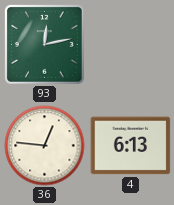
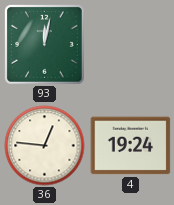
93: 12:13 -> 12:02 (45, 45)
4: 6:13 -> 19:24 (131, 146)
